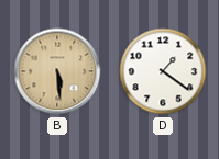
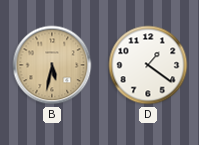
B: 5:29 -> 5:32 (52, 65)
